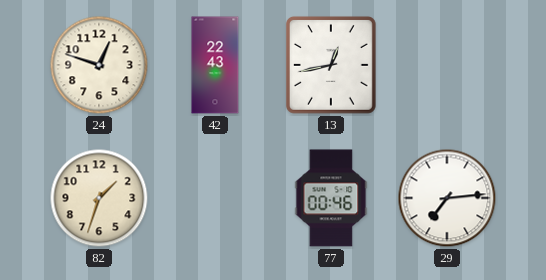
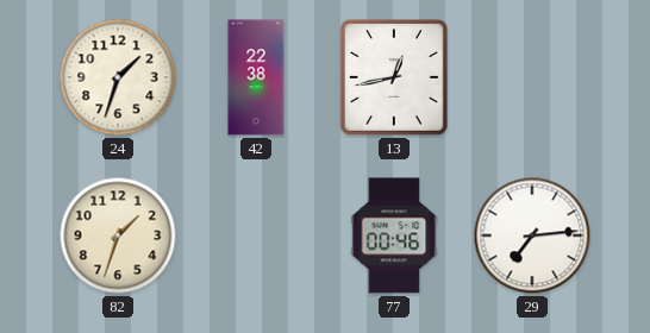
24: 12:48 -> 1:33 (118, 77)
42: 22:43 -> 22:38 (256, 77)
